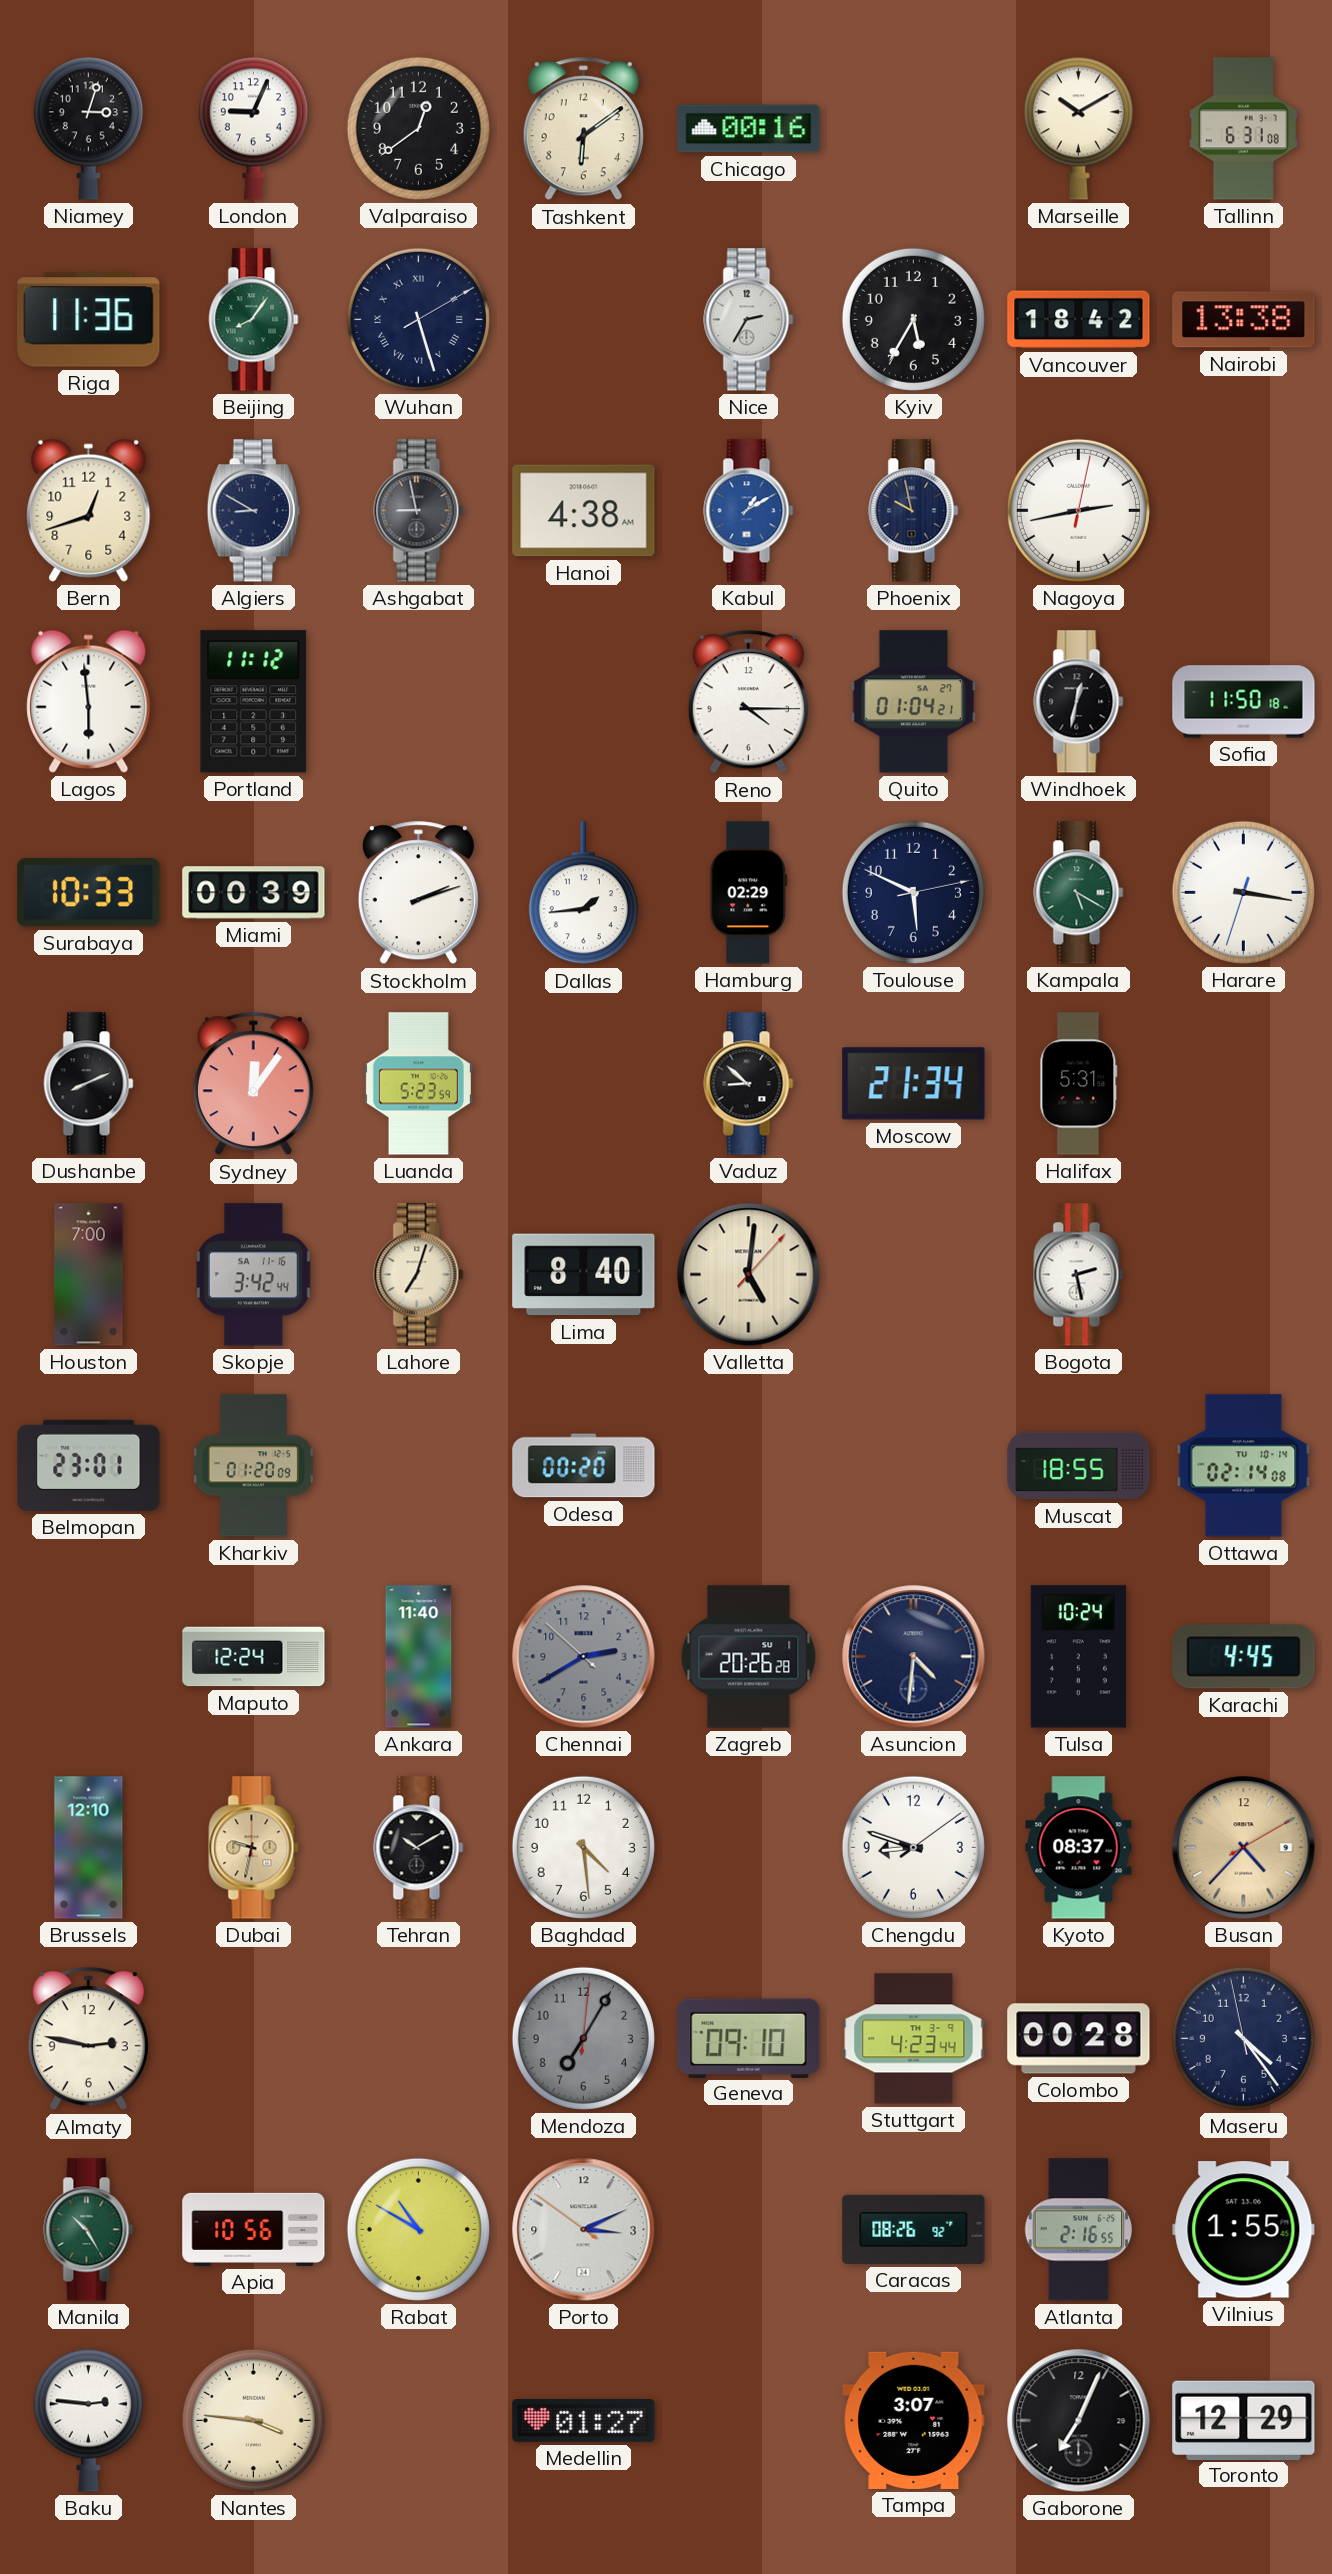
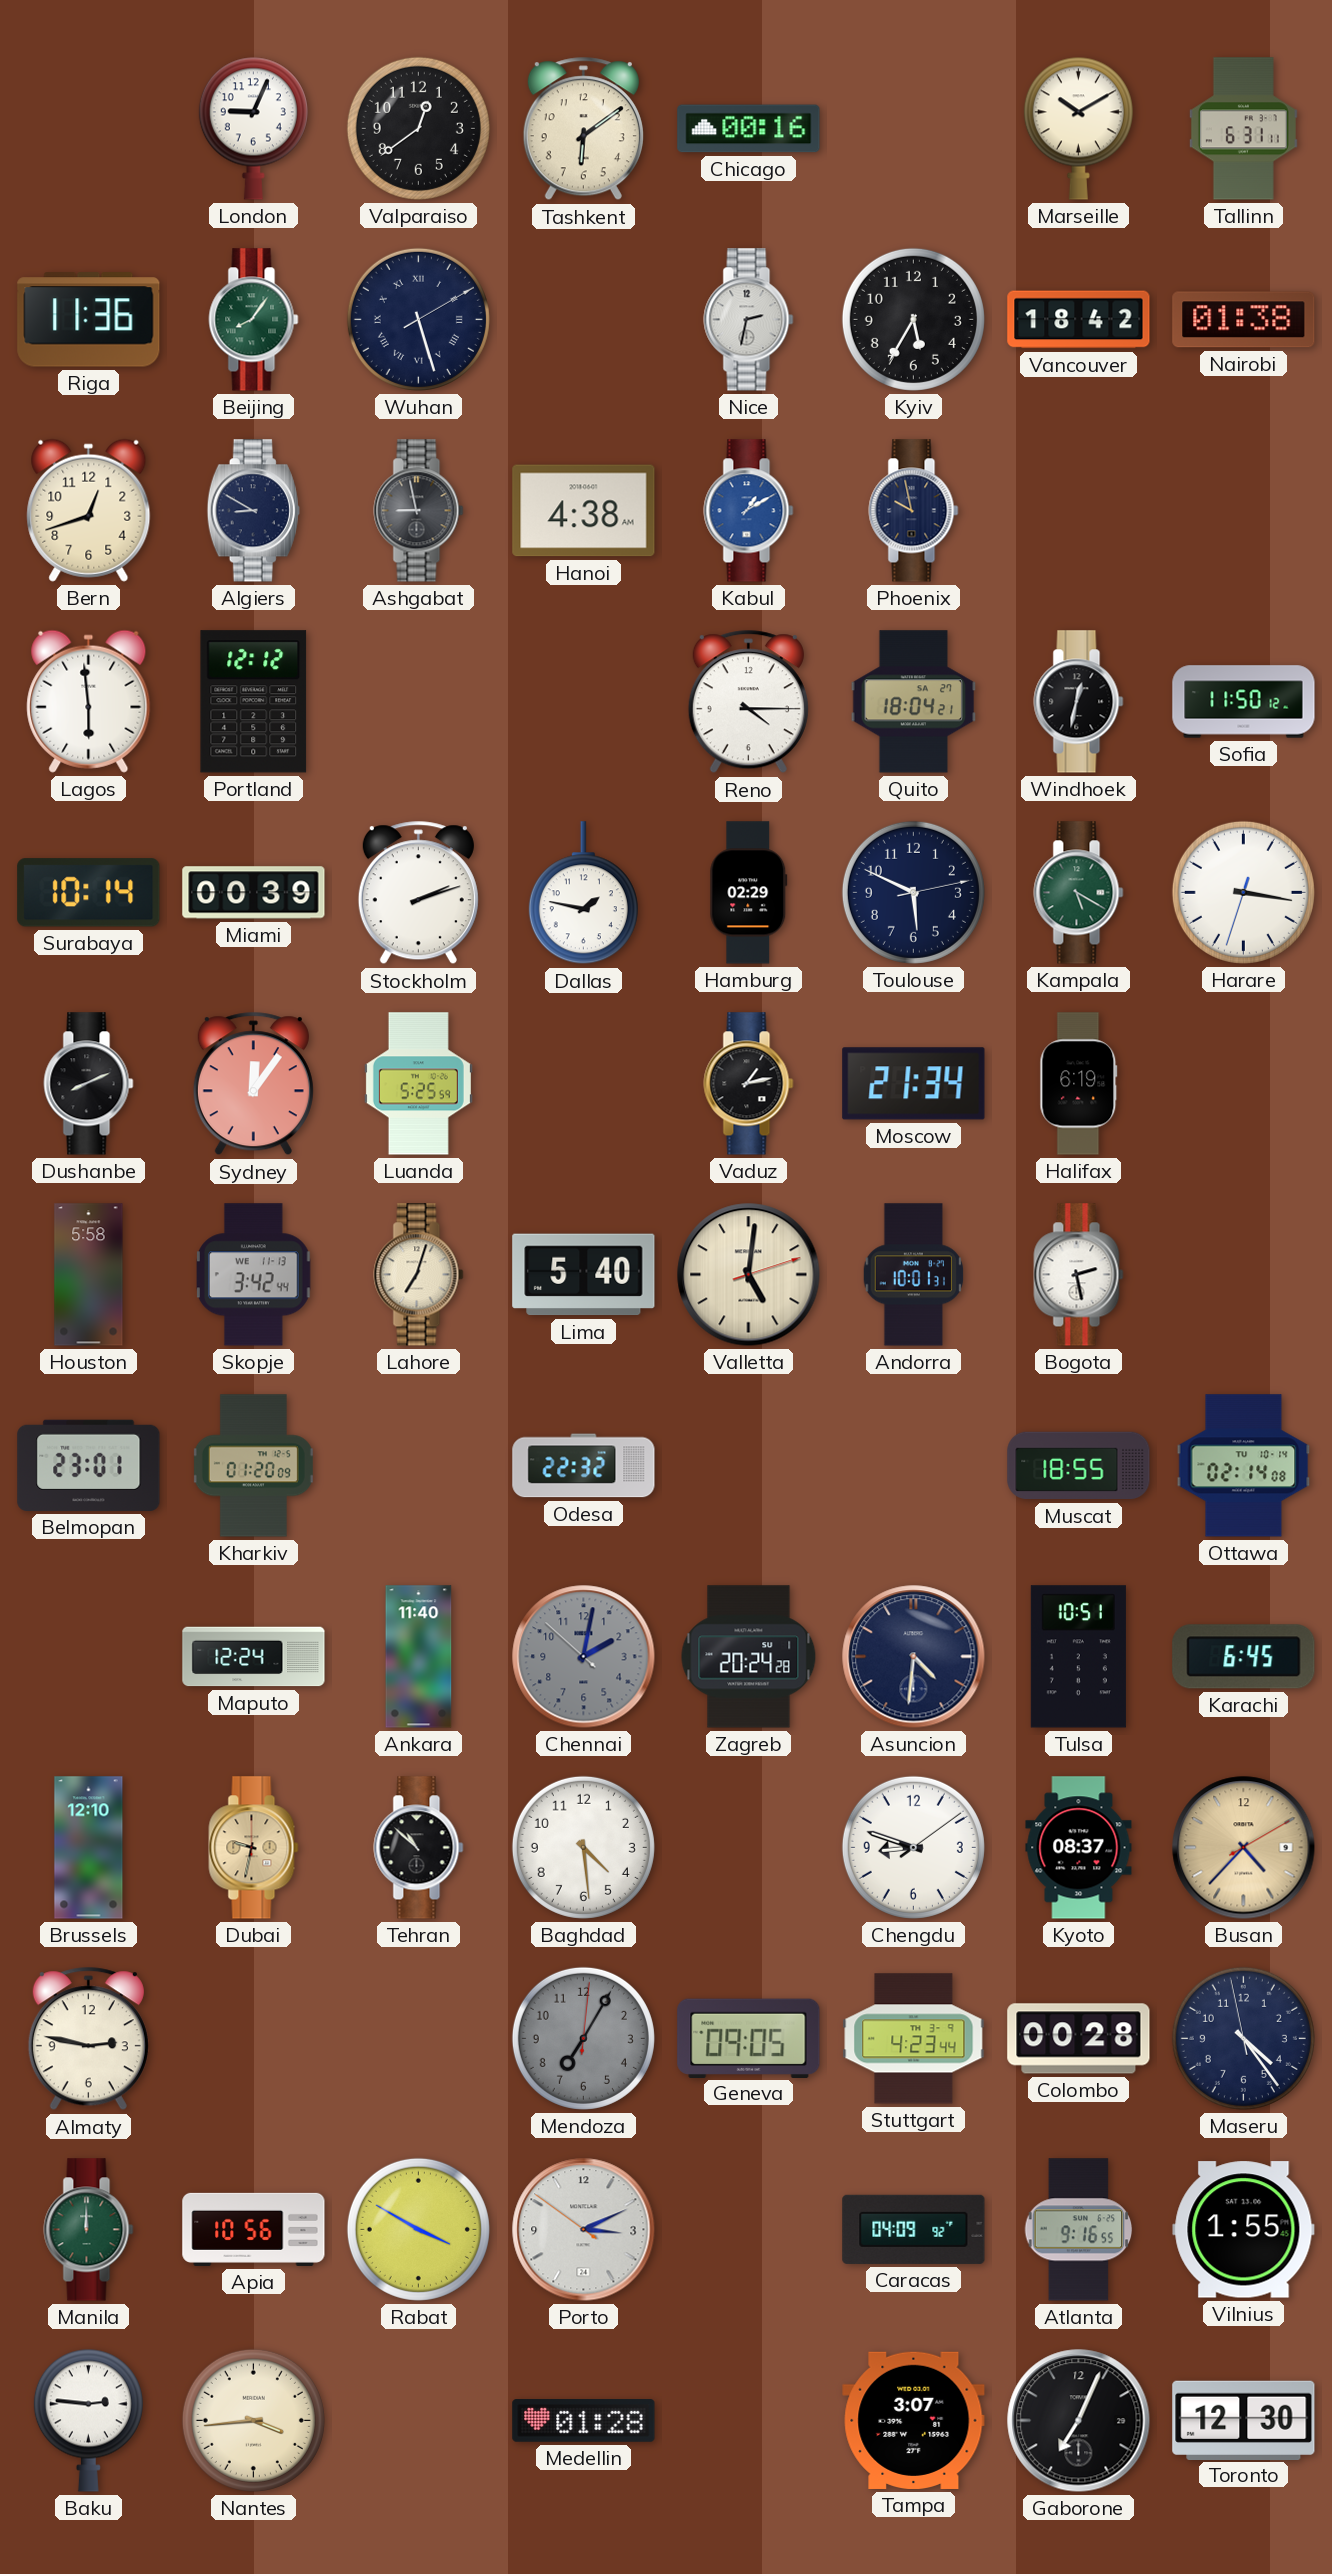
Niamey: 3:03 -> none (88, 128)
Tallinn: 6:31:08 -> 6:31:11 (1243, 129)
Nice: 2:35 -> 2:32 (749, 320)
Nairobi: 13:38 -> 01:38 (1244, 320)
Nagoya: 2:43 -> none (1078, 510)
Portland: 11:12 -> 12:12 (254, 702)
Quito: 01:04 -> 18:04 (914, 702)
Sofia: 11:50:18 -> 11:50:12 (1244, 702)
Surabaya: 10:33 -> 10:14 (89, 893)
Dallas: 1:44 -> 1:47 (583, 893)
Luanda: 5:23 -> 5:25 (418, 1084)
Vaduz: 8:52 -> 1:13 (749, 1084)
Halifax: 5:31 -> 6:19 (1079, 1084)
Houston: 7:00 -> 5:58 (89, 1275)
Skopje date: SA 11-16 -> WE 11-13 (254, 1275)
Lima: 8:40 -> 5:40 (584, 1275)
Valletta: 5:01:07 -> 5:01:12 (749, 1275)
Andorra: none -> 10:01 (914, 1275)
Odesa: 00:20 -> 22:32 (584, 1466)
Chennai: 2:39 -> 2:01 (584, 1657)
Zagreb: 20:26 -> 20:24 (749, 1657)
Tulsa: 10:24 -> 10:51 (1078, 1657)
Karachi: 4:45 -> 6:45 (1244, 1657)
Tehran: 10:10 -> 10:52 (419, 1848)
Geneva: 09:10 -> 09:05 (749, 2038)
Manila: 10:25 -> 12:00 (89, 2230)
Rabat: 10:50 -> 3:50 (418, 2229)
Caracas: 08:26 -> 04:09 (914, 2229)
Atlanta: 2:16 -> 9:16 (1079, 2230)
Nantes: 3:46 -> 3:44 (253, 2420)
Medellin: 01:27 -> 01:28 (584, 2421)
Toronto: 12:29 -> 12:30 (1244, 2420)
